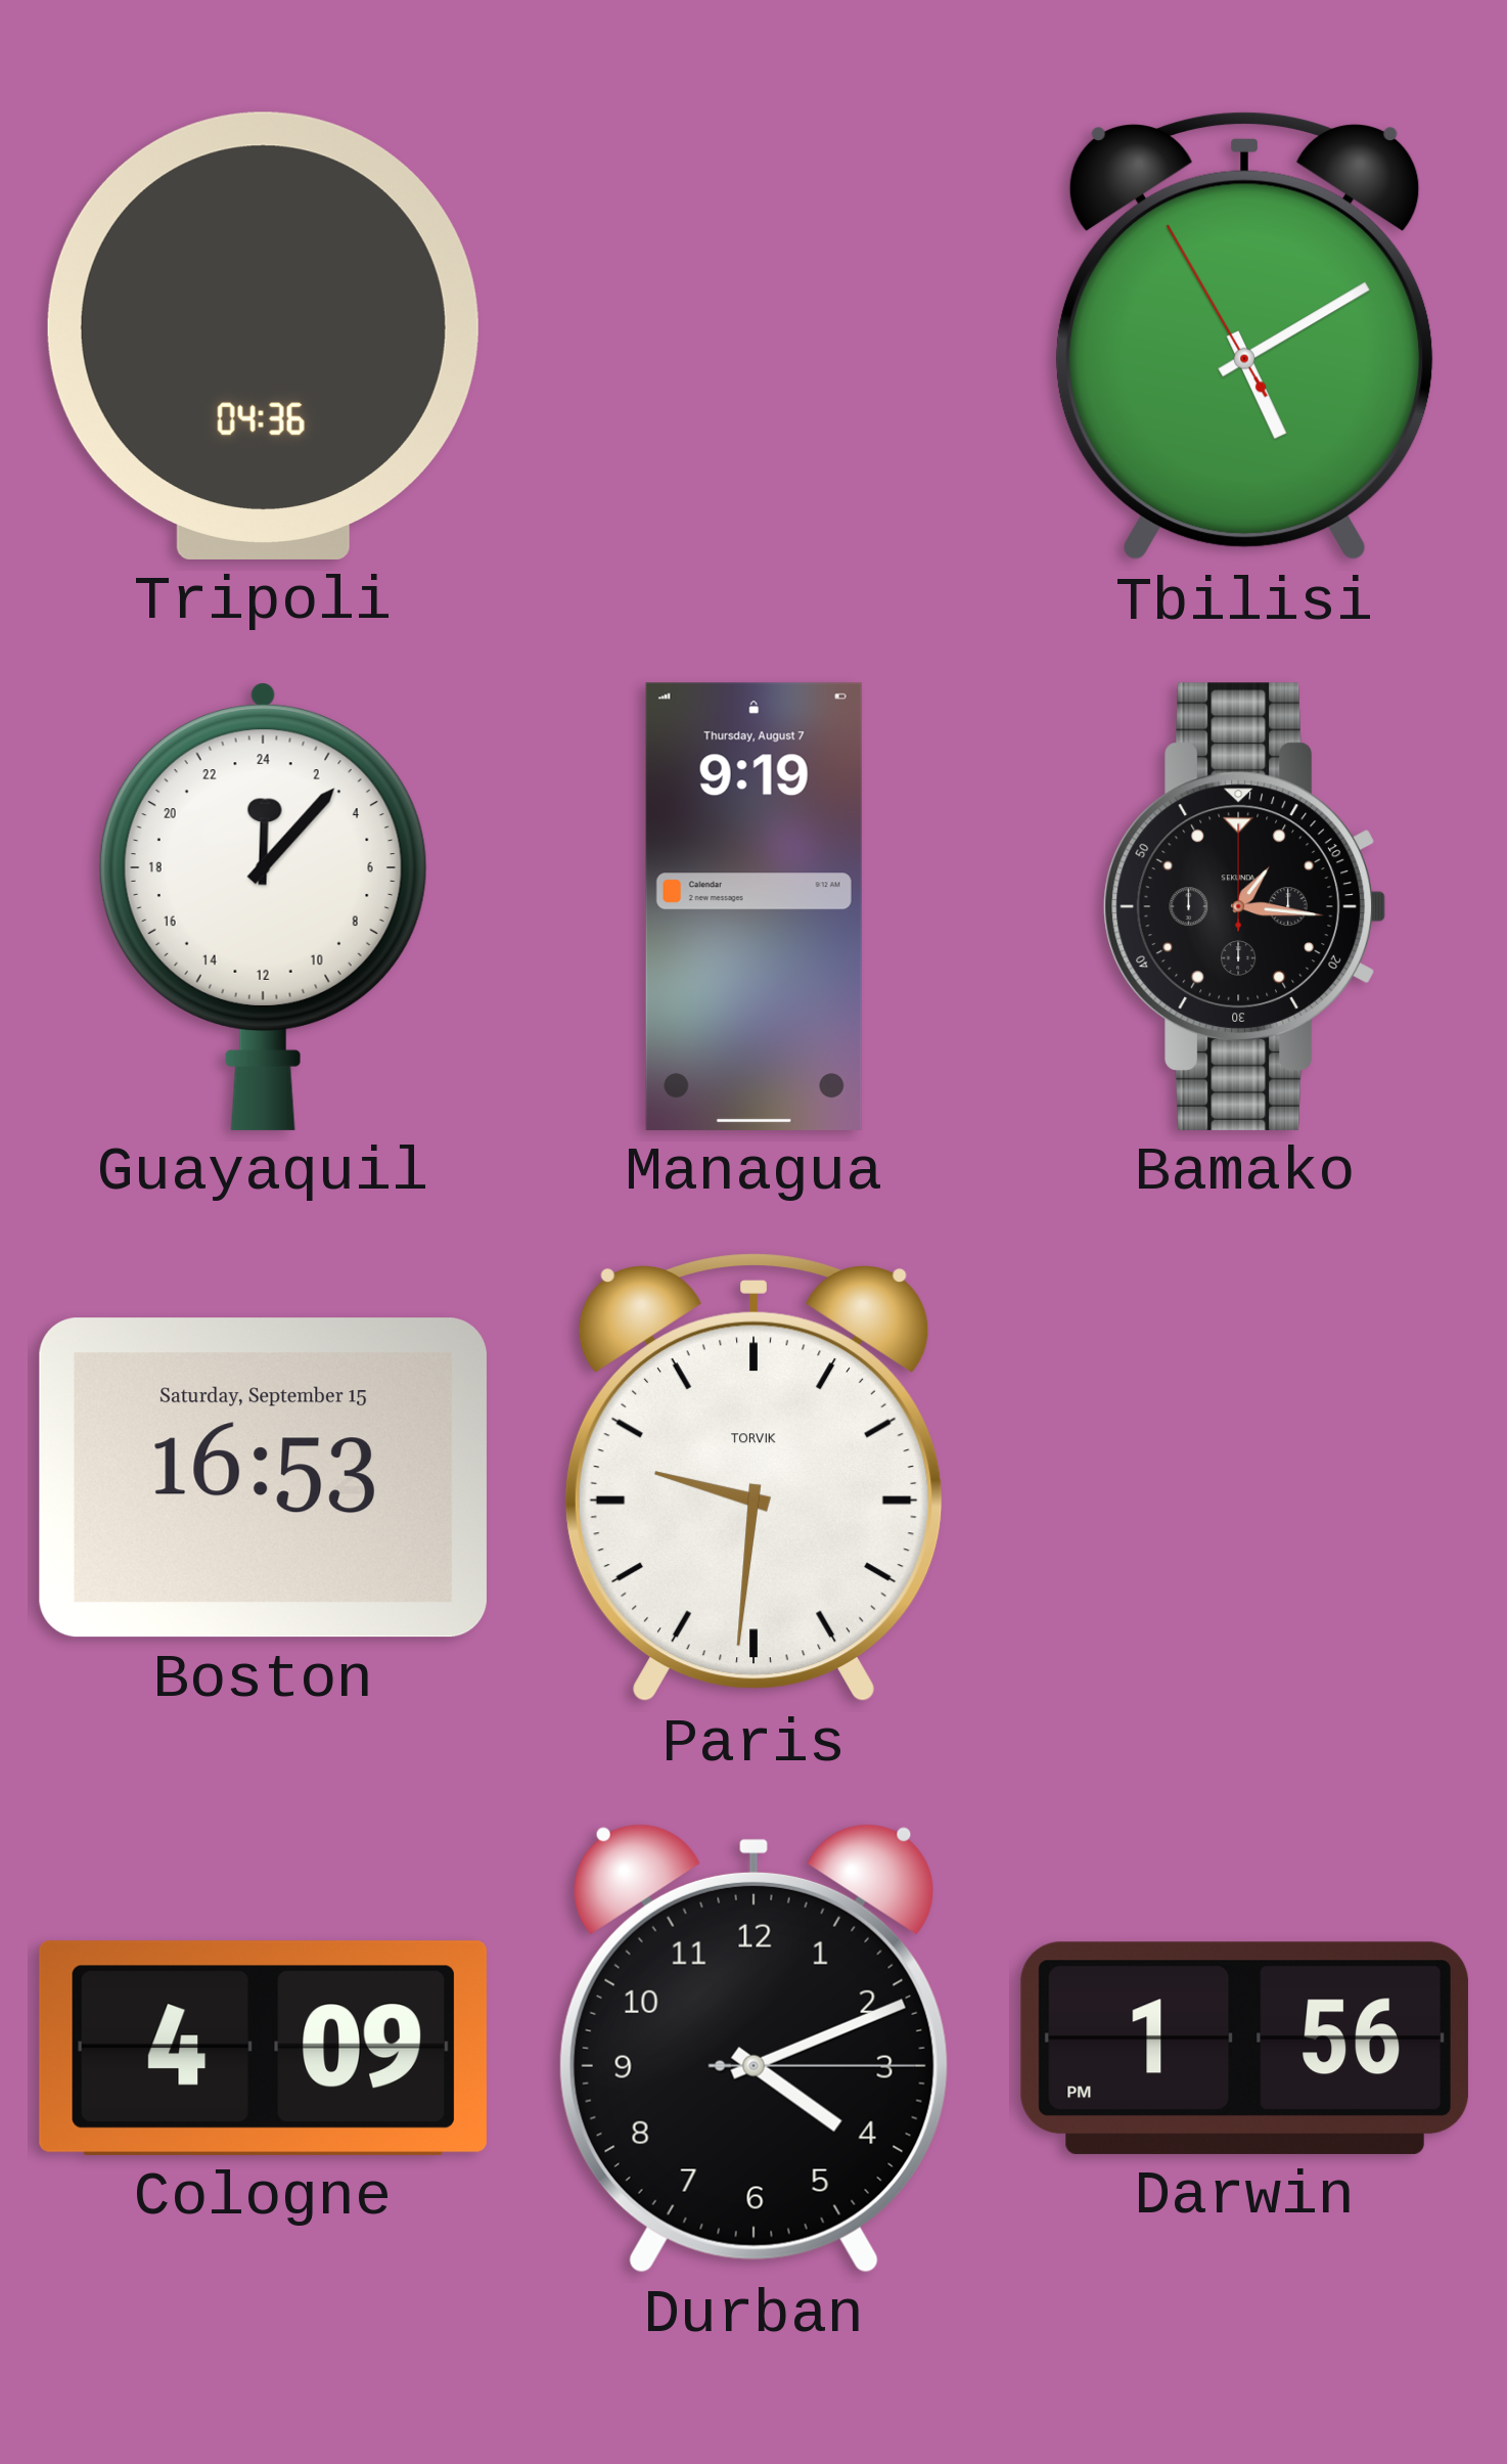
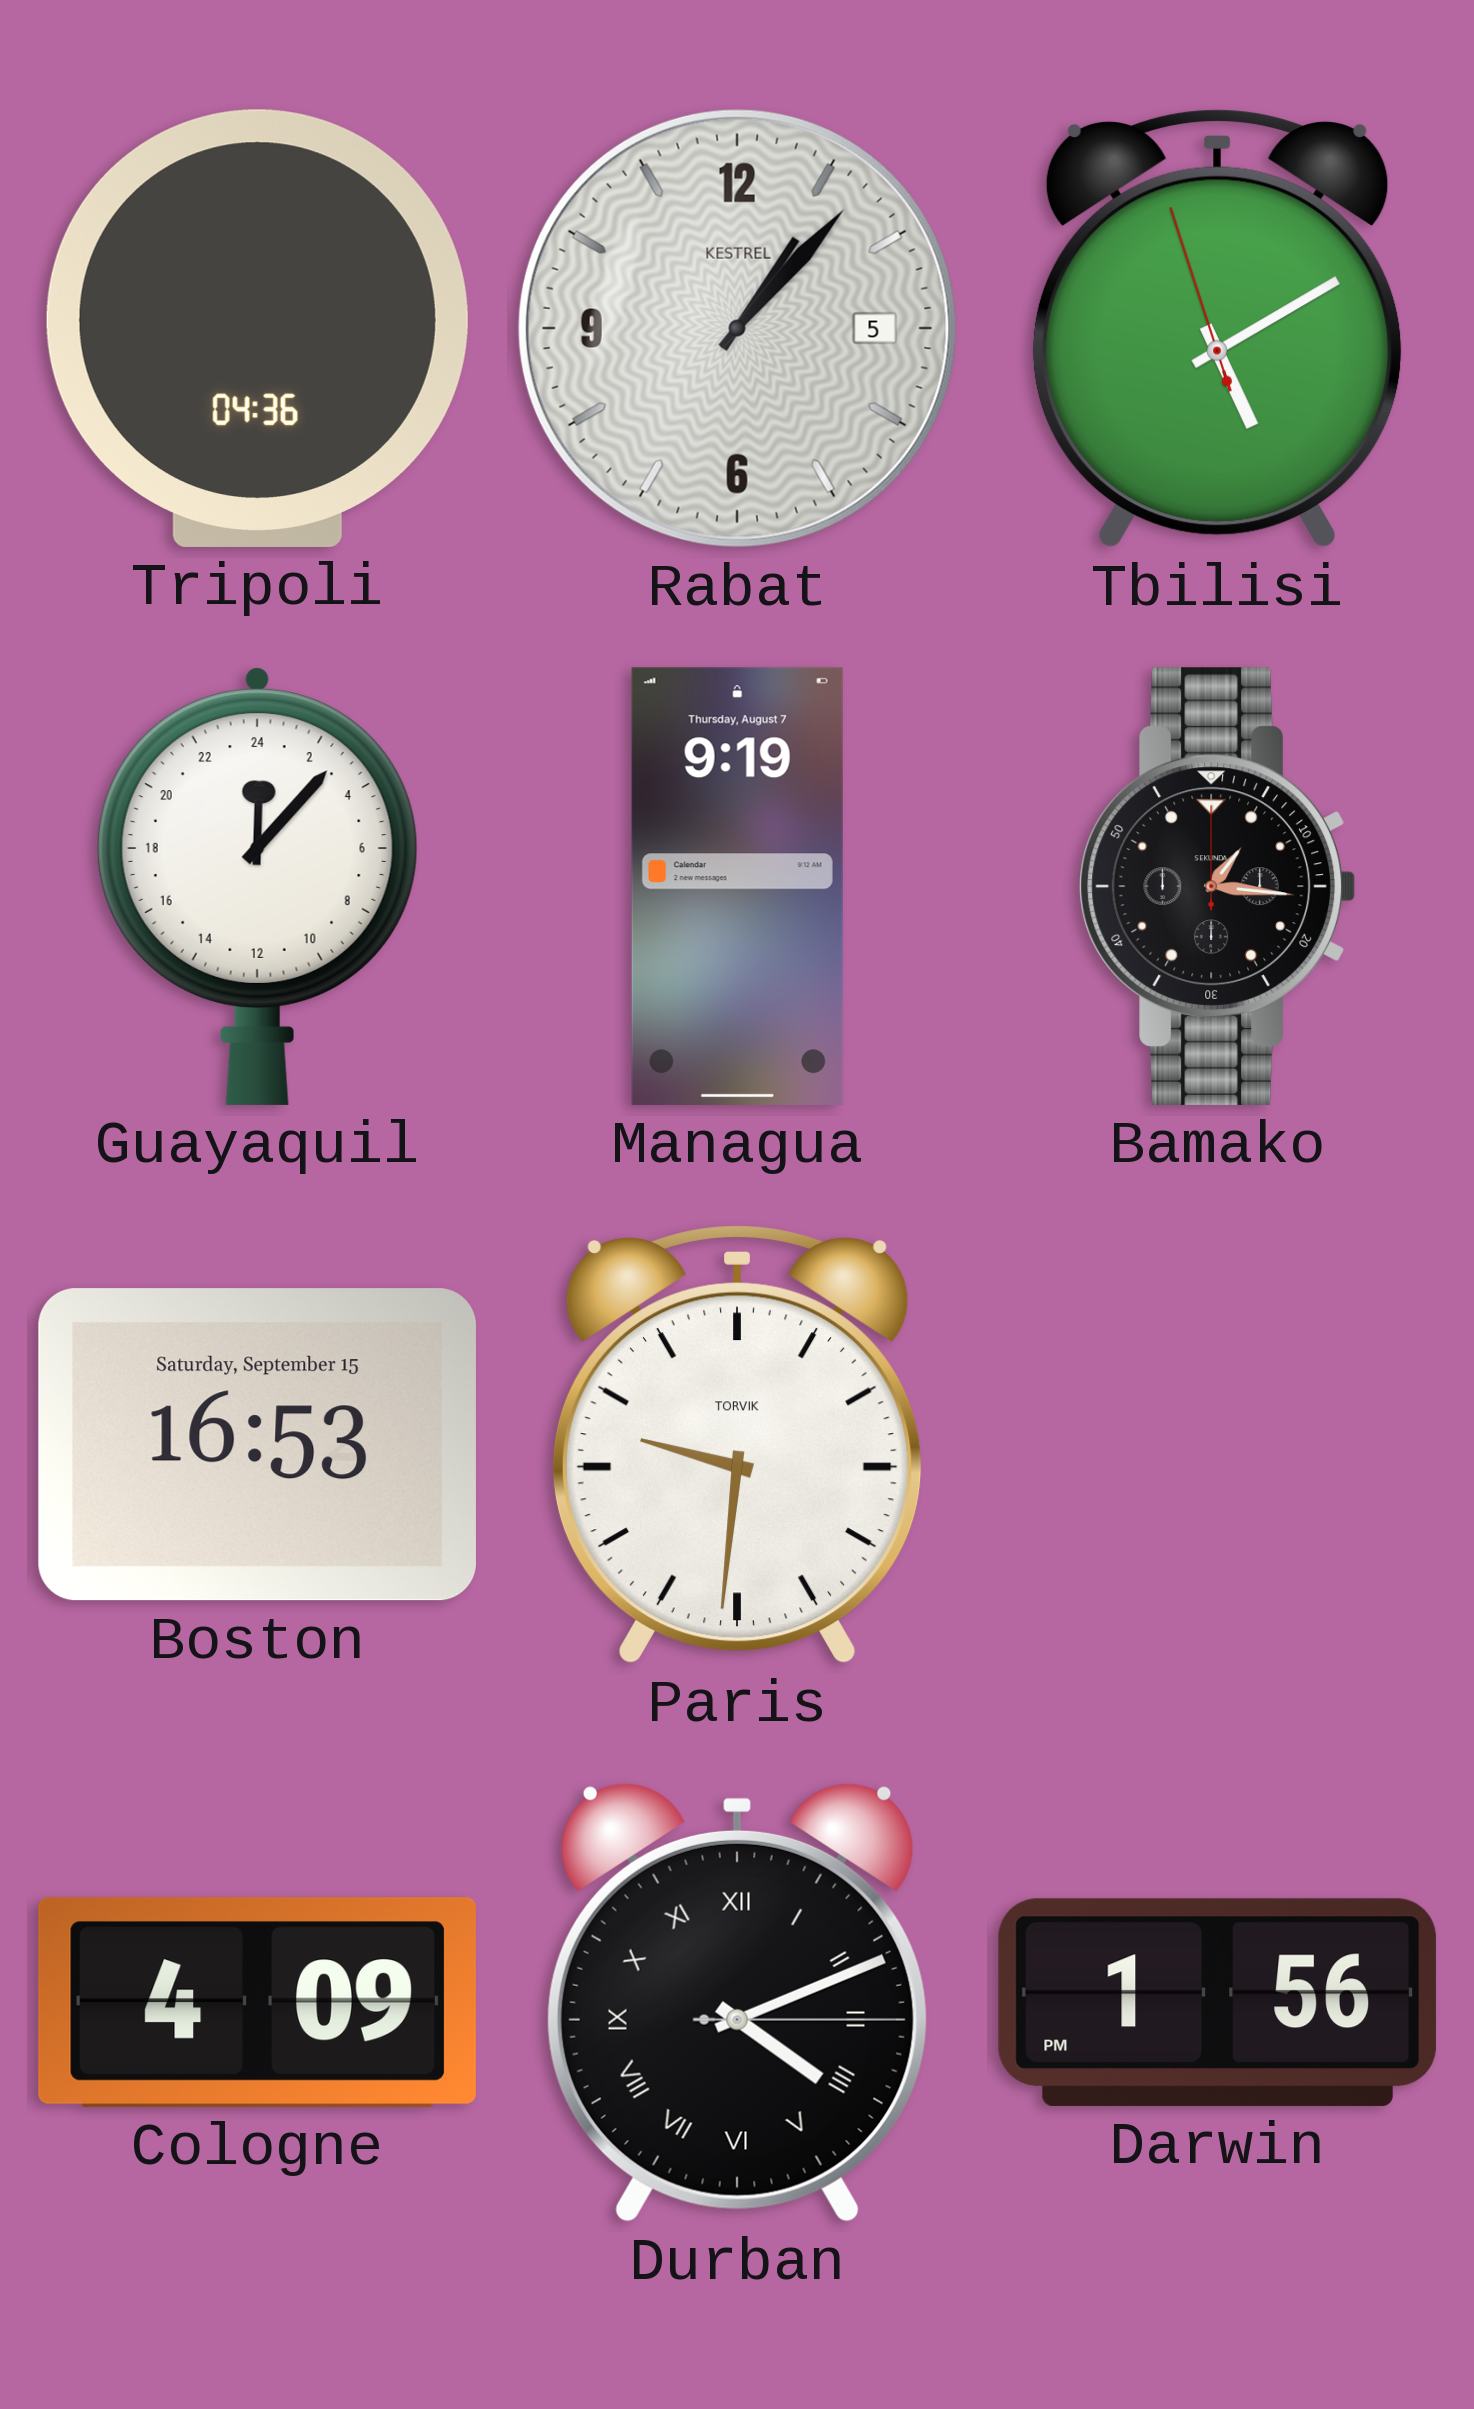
Rabat: none -> 1:07 (737, 328)
Tbilisi: 5:09:55 -> 5:09:57 (1217, 329)
Durban numerals: Arabic -> Roman (737, 2002)
